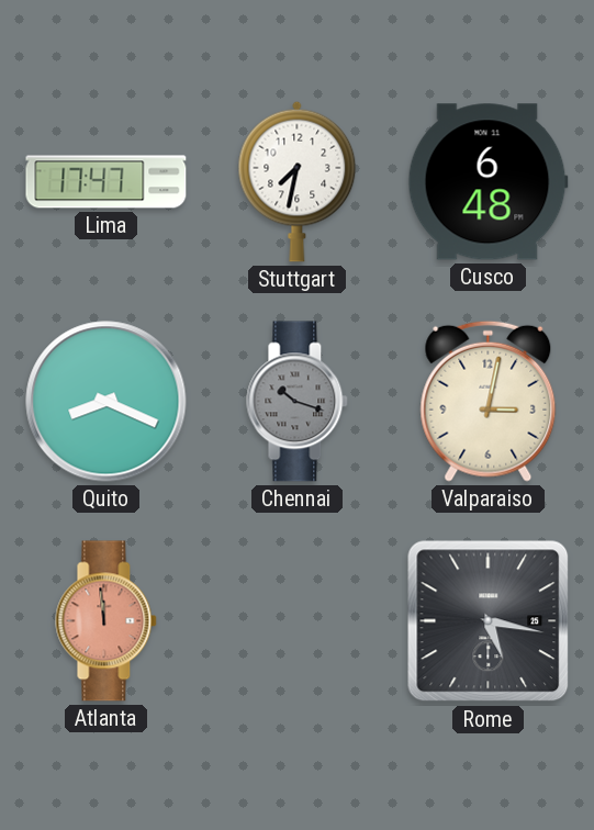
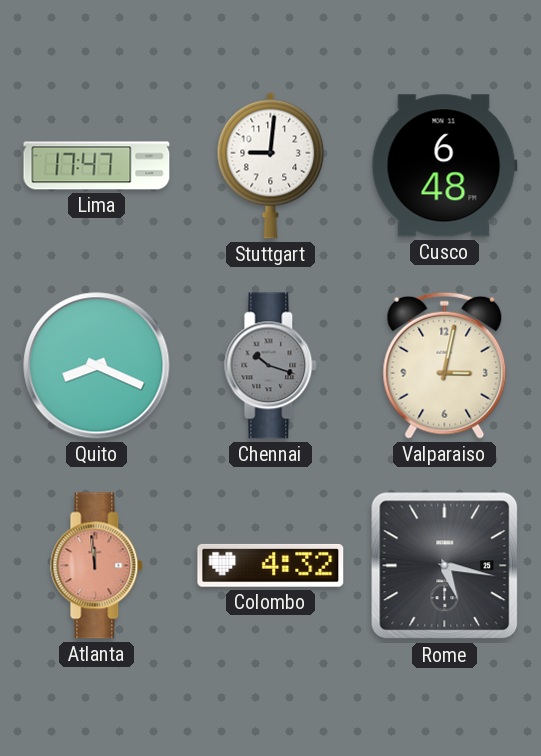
Stuttgart: 7:32 -> 9:01 (271, 165)
Colombo: none -> 4:32 (271, 565)
